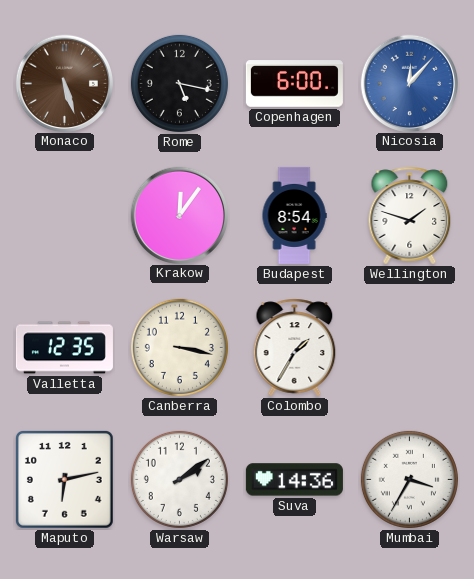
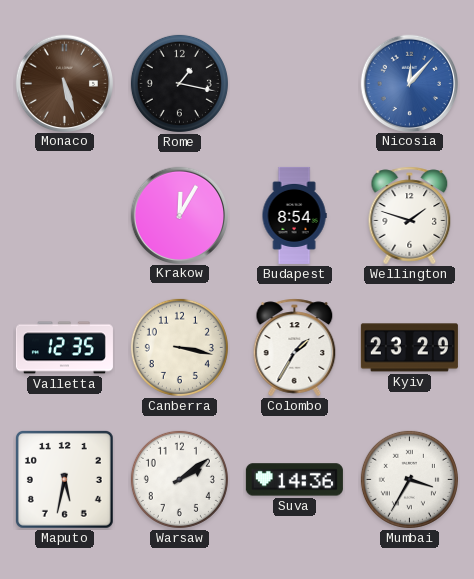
Rome: 5:17 -> 1:17 (179, 83)
Copenhagen: 6:00 -> none (294, 84)
Krakow: 12:06 -> 12:05 (179, 215)
Kyiv: none -> 23:29 (409, 348)
Maputo: 6:13 -> 5:32 (64, 479)
